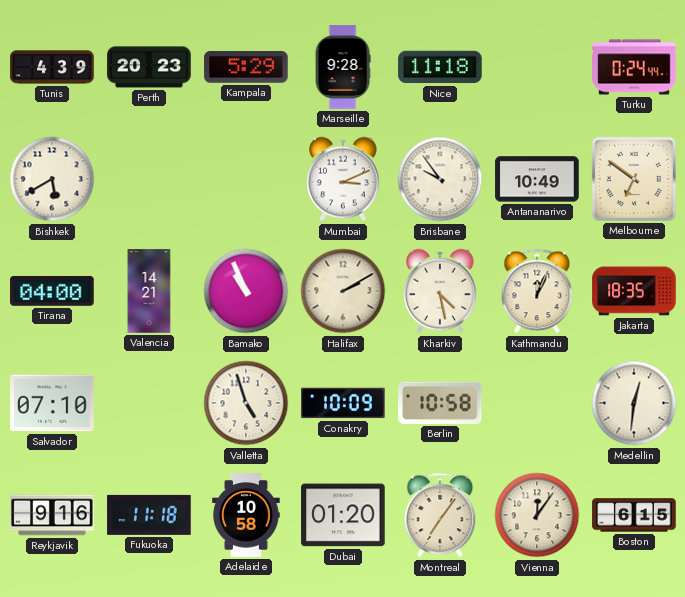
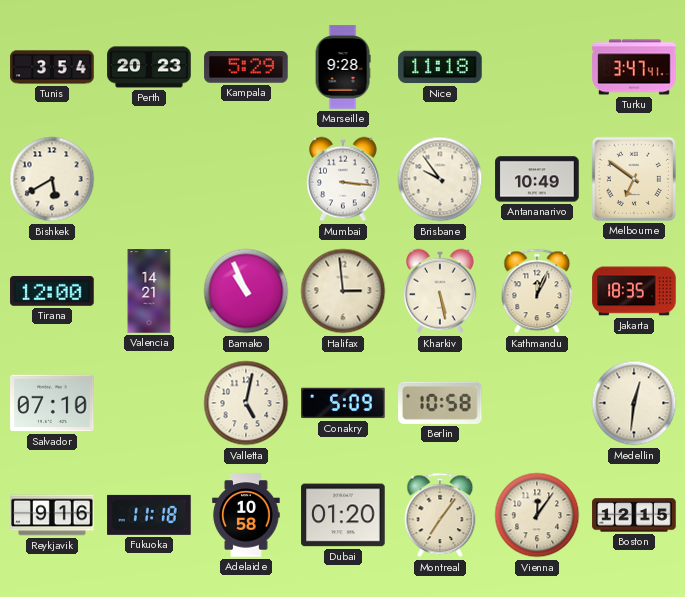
Tunis: 4:39 -> 3:54 (52, 67)
Turku: 0:24 -> 3:47 (634, 67)
Mumbai: 3:11 -> 3:16 (343, 179)
Tirana: 04:00 -> 12:00 (52, 291)
Halifax: 2:10 -> 2:59 (343, 291)
Kharkiv: 4:28 -> 5:28 (440, 291)
Valletta: 4:57 -> 5:02 (246, 403)
Conakry: 10:09 -> 5:09 (343, 403)
Boston: 6:15 -> 12:15 (634, 515)
